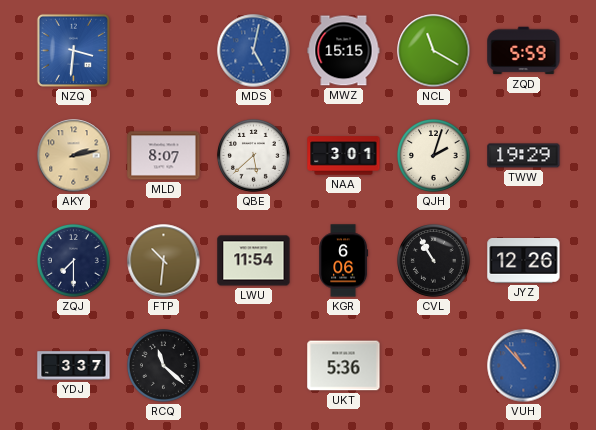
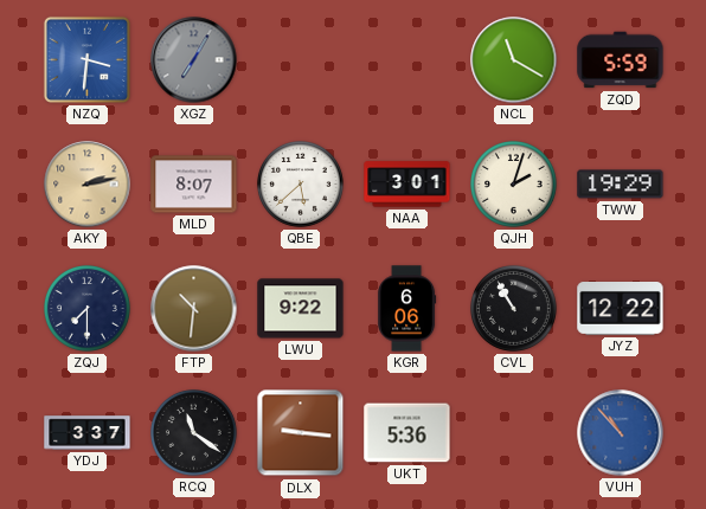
XGZ: none -> 7:05 (194, 60)
MDS: 5:02 -> none (254, 51)
MWZ: 15:15 -> none (344, 51)
LWU: 11:54 -> 9:22 (301, 309)
JYZ: 12:26 -> 12:22 (621, 309)
RCQ: 11:22 -> 11:21 (194, 433)
DLX: none -> 9:16 (301, 433)
